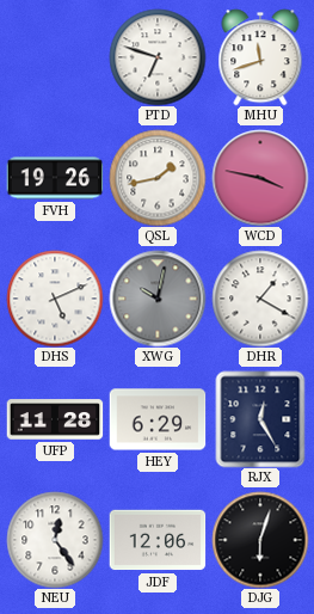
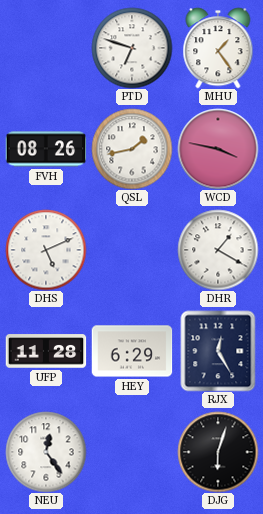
MHU: 11:42 -> 1:24 (218, 48)
FVH: 19:26 -> 08:26 (46, 149)
XWG: 10:02 -> none (158, 299)
JDF: 12:06 -> none (158, 540)
